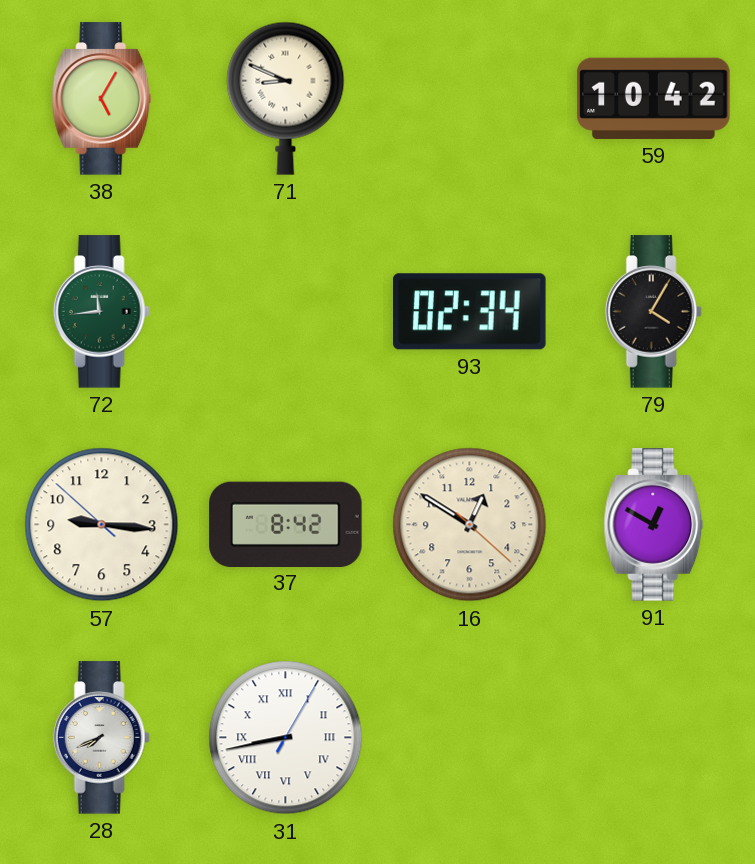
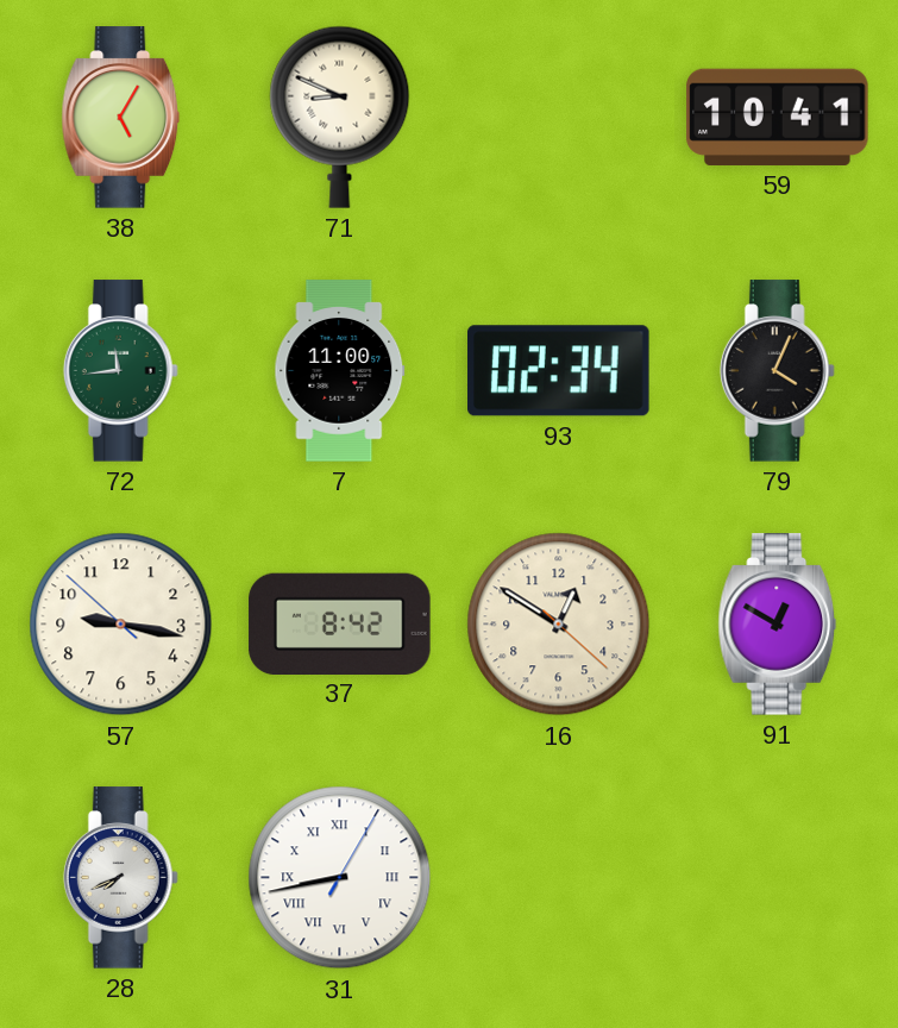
59: 10:42 -> 10:41 (778, 117)
7: none -> 11:00 (340, 371)
79: 4:05 -> 4:04 (777, 371)
57: 9:15 -> 9:16 (121, 625)
